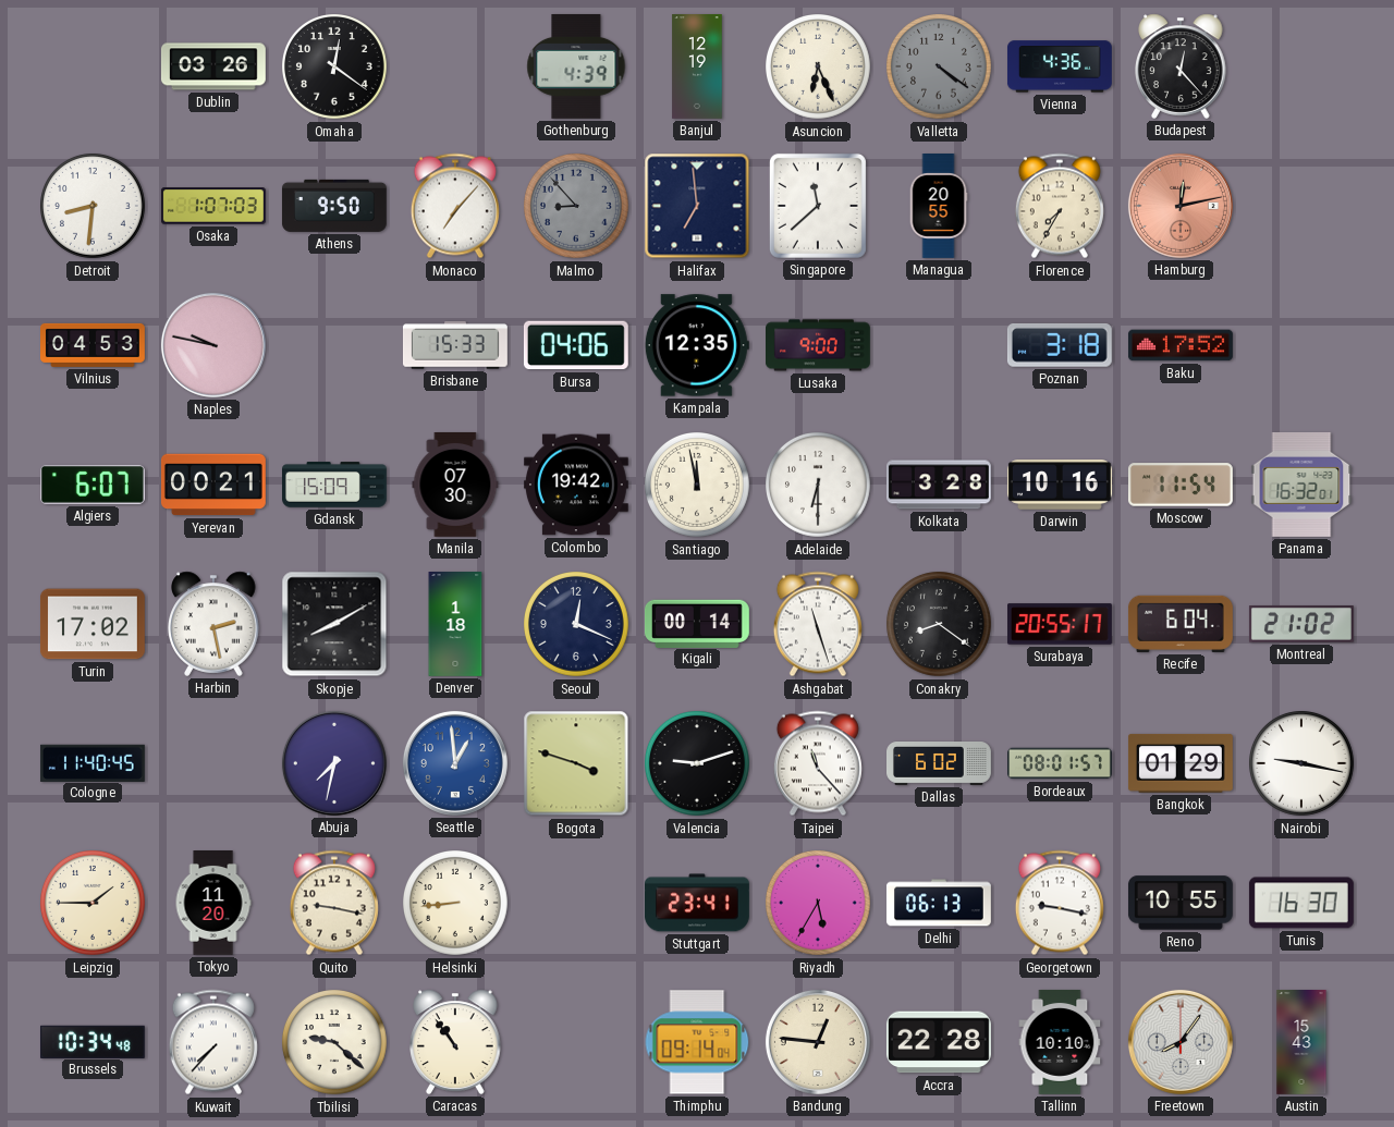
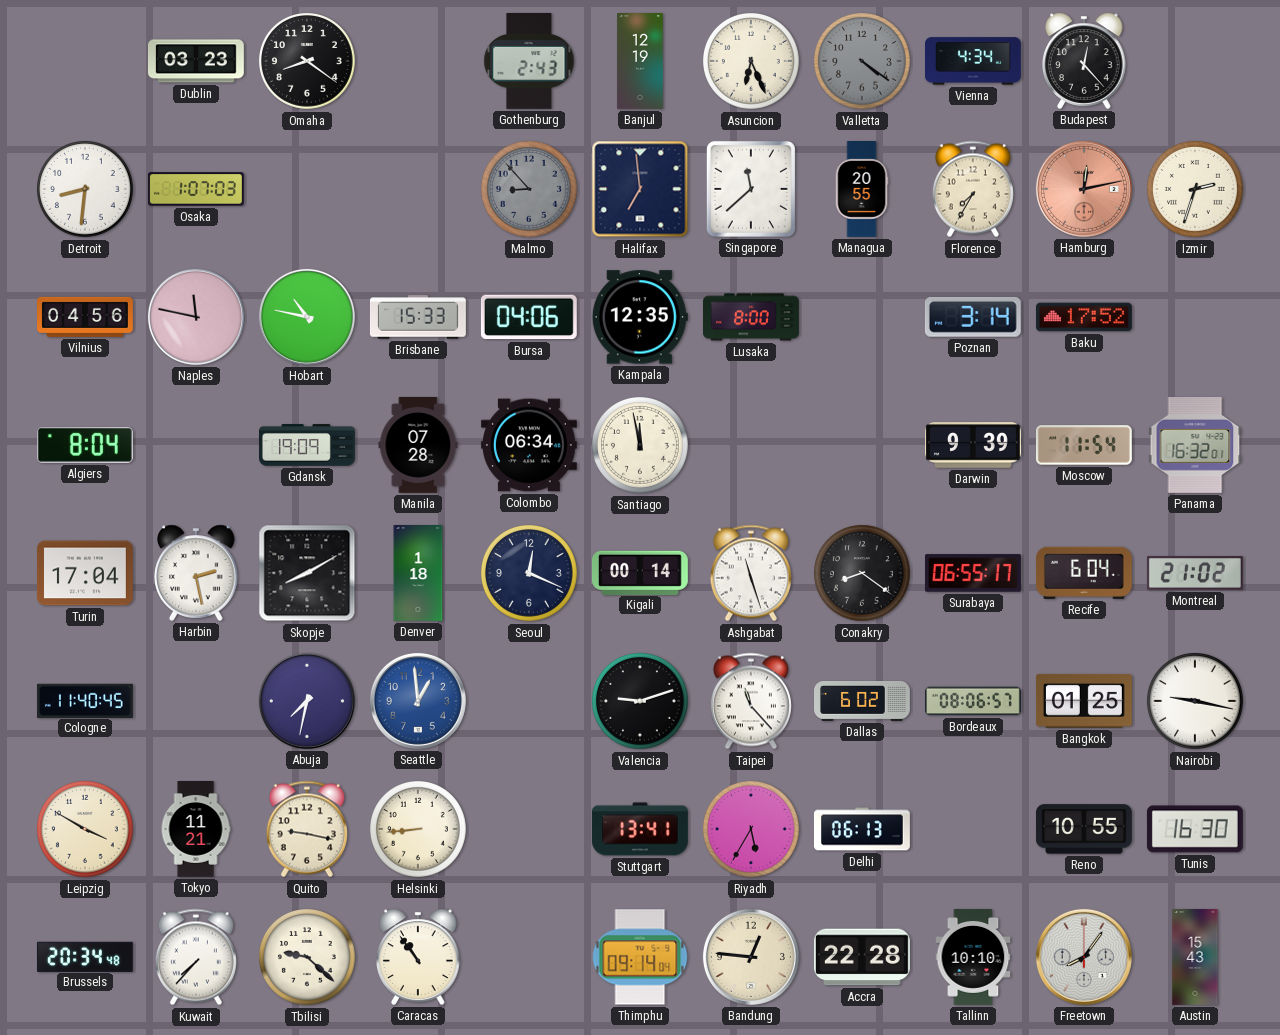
Dublin: 03:26 -> 03:23 (196, 61)
Omaha: 12:21 -> 8:21 (308, 62)
Gothenburg: 4:39 -> 2:43 (529, 61)
Vienna: 4:36 -> 4:34 (973, 61)
Athens: 9:50 -> none (334, 206)
Monaco: 7:07 -> none (455, 206)
Izmir: none -> 2:33 (1196, 190)
Vilnius: 04:53 -> 04:56 (86, 317)
Naples: 9:47 -> 11:47 (196, 317)
Hobart: none -> 10:47 (307, 317)
Lusaka: 9:00 -> 8:00 (752, 317)
Poznan: 3:18 -> 3:14 (973, 317)
Algiers: 6:07 -> 8:04 (85, 445)
Yerevan: 00:21 -> none (213, 485)
Gdansk: 15:09 -> 19:09 (308, 445)
Manila: 07:30 -> 07:28 (418, 445)
Colombo: 19:42 -> 06:34 (529, 445)
Adelaide: 6:30 -> none (819, 486)
Kolkata: 3:28 -> none (939, 485)
Darwin: 10:16 -> 9:39 (973, 445)
Turin: 17:02 -> 17:04 (85, 573)
Surabaya: 20:55 -> 06:55 (974, 573)
Bogota: 3:48 -> none (576, 763)
Bordeaux: 08:01 -> 08:06 (974, 701)
Bangkok: 01:29 -> 01:25 (1084, 701)
Leipzig: 1:45 -> 3:50 (86, 830)
Tokyo: 11:20 -> 11:21 (196, 830)
Stuttgart: 23:41 -> 13:41 (640, 829)
Georgetown: 9:17 -> none (1060, 903)
Brussels: 10:34 -> 20:34 (85, 956)
